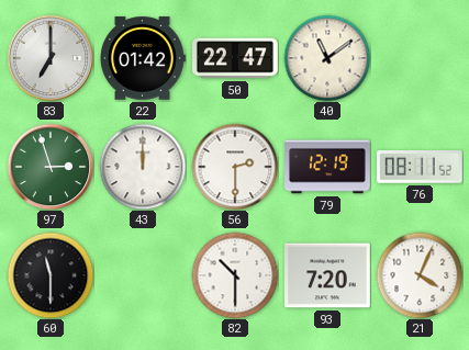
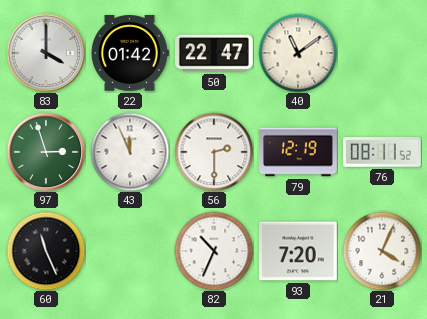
83: 7:00 -> 4:00 (46, 53)
43: 12:00 -> 11:56 (130, 152)
60: 11:30 -> 11:26 (46, 251)
82: 10:30 -> 10:34 (214, 251)
